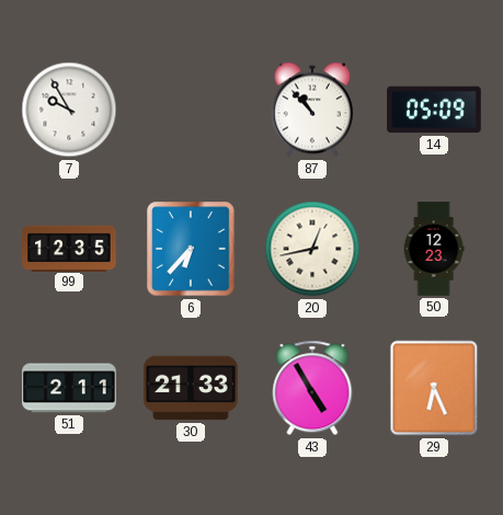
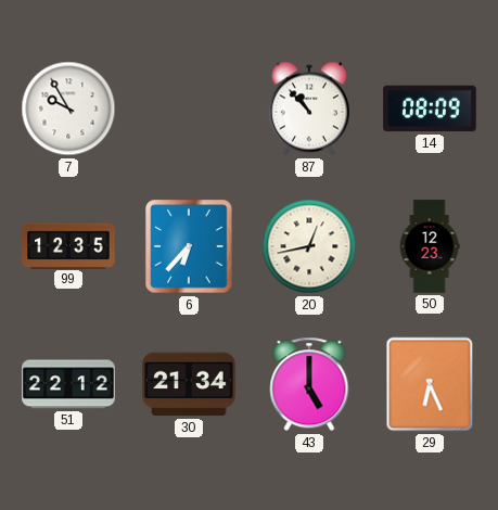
14: 05:09 -> 08:09 (430, 109)
51: 2:11 -> 22:12 (68, 384)
30: 21:33 -> 21:34 (189, 384)
43: 4:55 -> 5:00 (309, 384)
